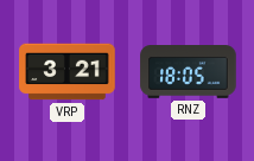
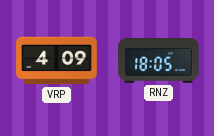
VRP: 3:21 -> 4:09 (57, 61)
